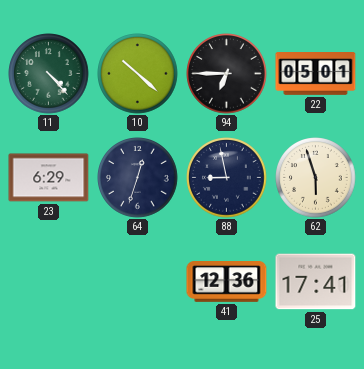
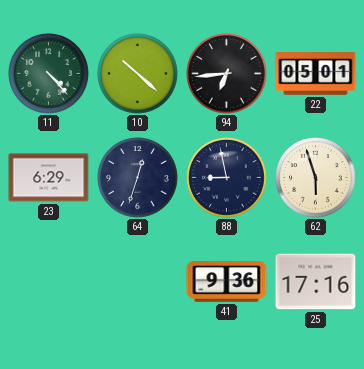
94: 6:45 -> 6:44 (227, 74)
41: 12:36 -> 9:36 (227, 282)
25: 17:41 -> 17:16 (316, 282)
